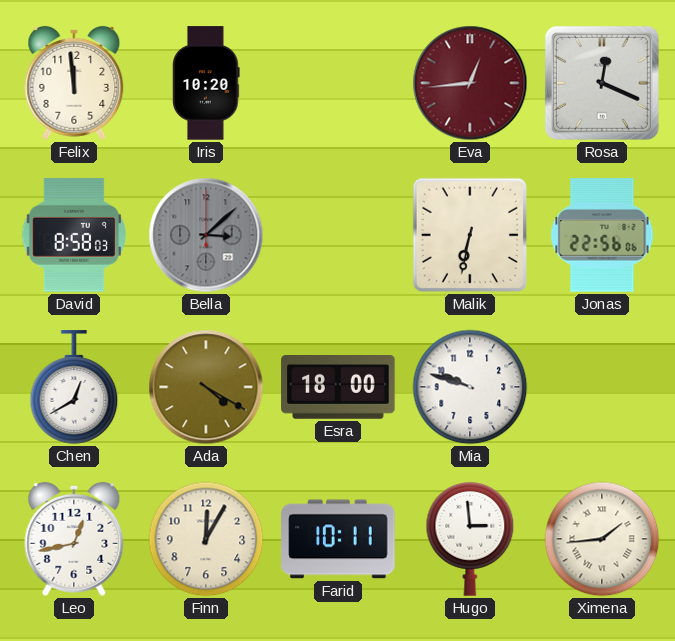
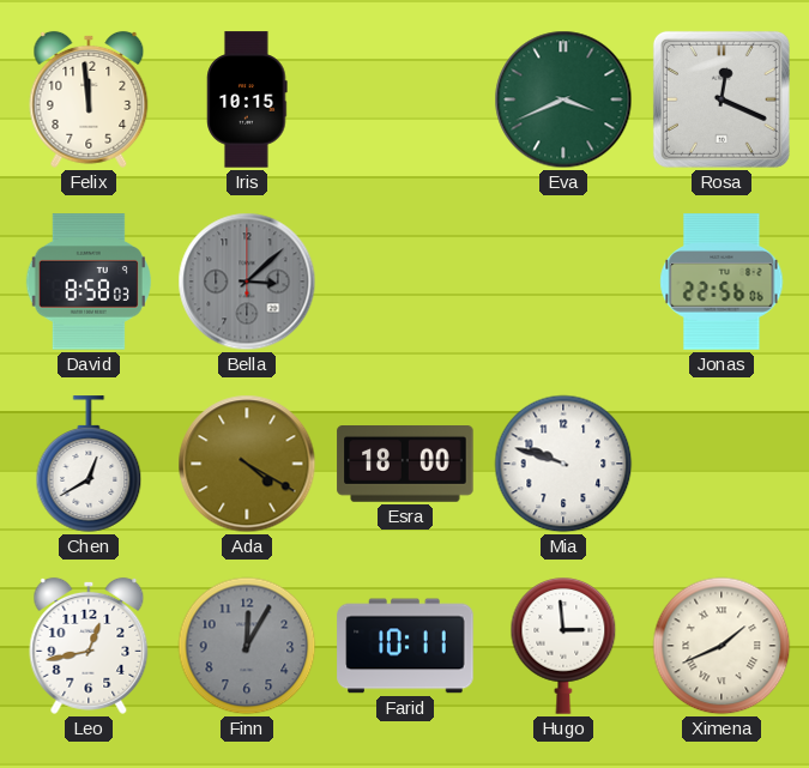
Iris: 10:20 -> 10:15 (247, 99)
Eva: 12:44 -> 3:41 (563, 99)
Eva dial: burgundy -> green (563, 99)
Malik: 6:32 -> none (470, 235)
Finn dial: cream -> grey (247, 646)
Ximena: 1:44 -> 1:41 (722, 646)
